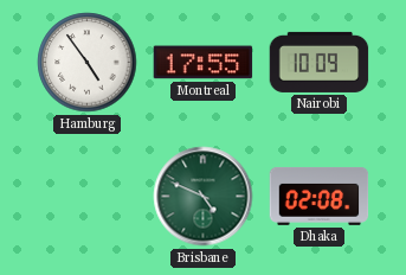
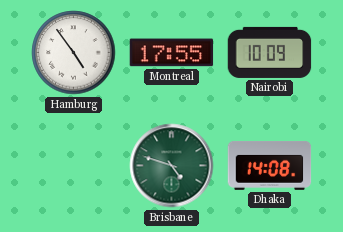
Brisbane: 4:49 -> 4:48 (172, 166)
Dhaka: 02:08 -> 14:08 (270, 165)
